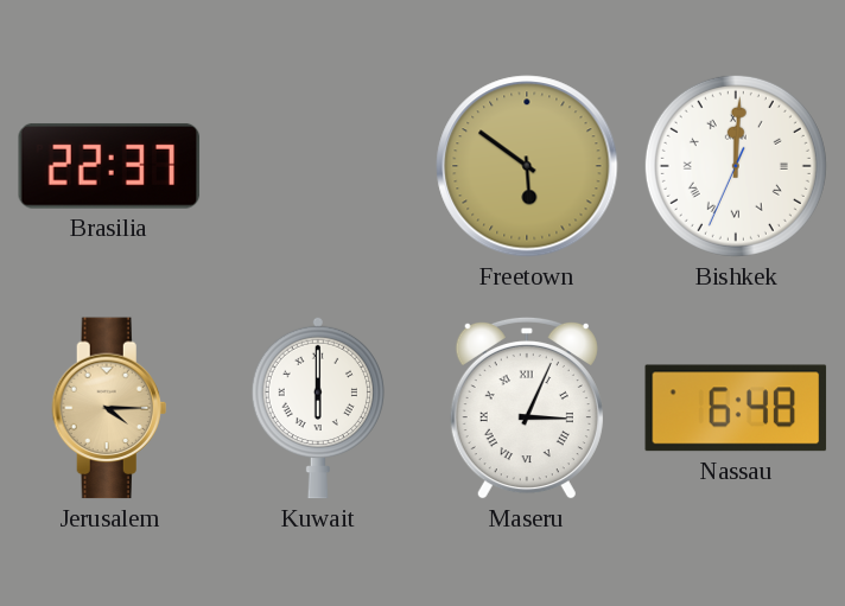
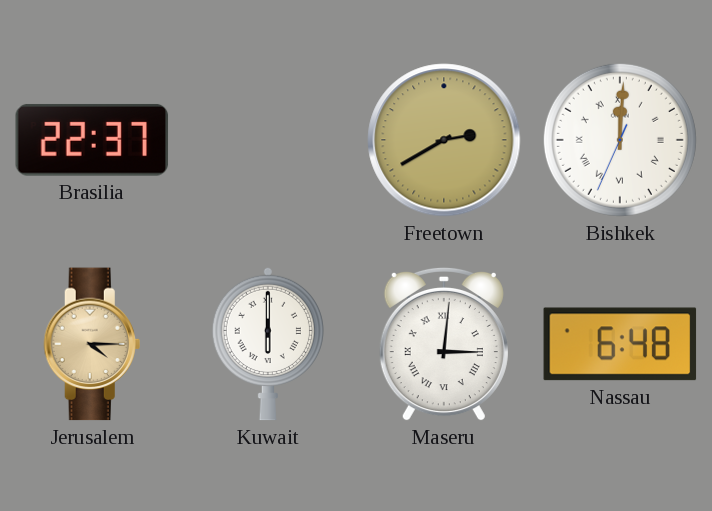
Freetown: 5:51 -> 2:40 (444, 140)
Maseru: 3:04 -> 3:01 (444, 344)
